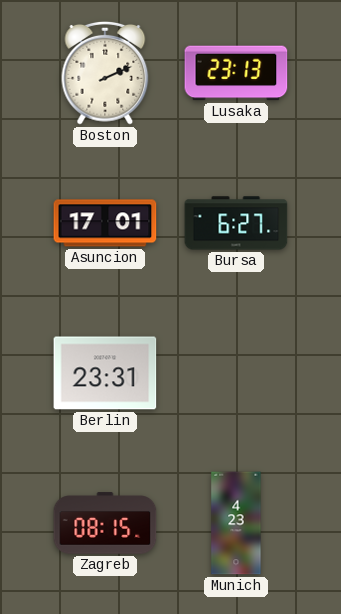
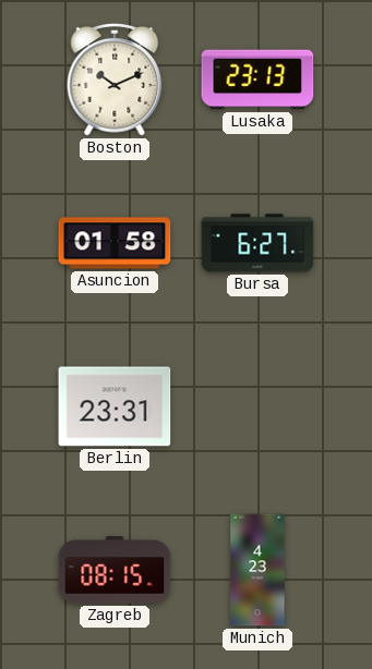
Boston: 2:11 -> 10:11 (115, 80)
Asuncion: 17:01 -> 01:58 (115, 243)
